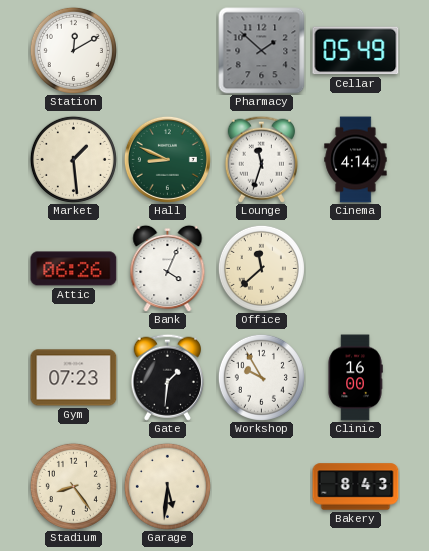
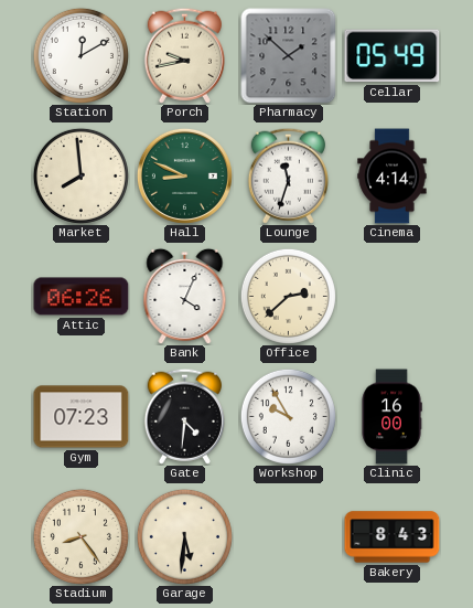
Porch: none -> 9:43 (184, 55)
Market: 1:29 -> 7:59 (80, 175)
Office: 11:38 -> 2:38 (288, 296)
Gate: 1:31 -> 4:31 (184, 416)
